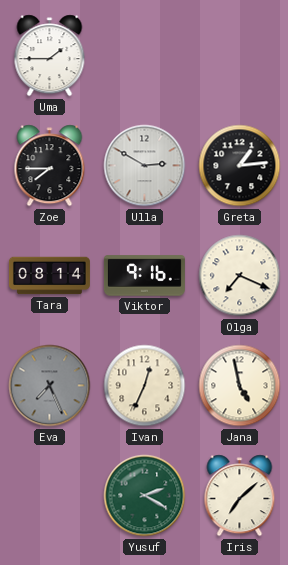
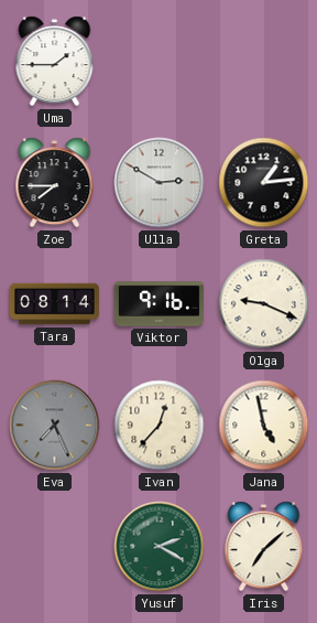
Olga: 7:19 -> 9:19 (264, 304)
Ivan: 12:34 -> 12:37 (160, 426)
